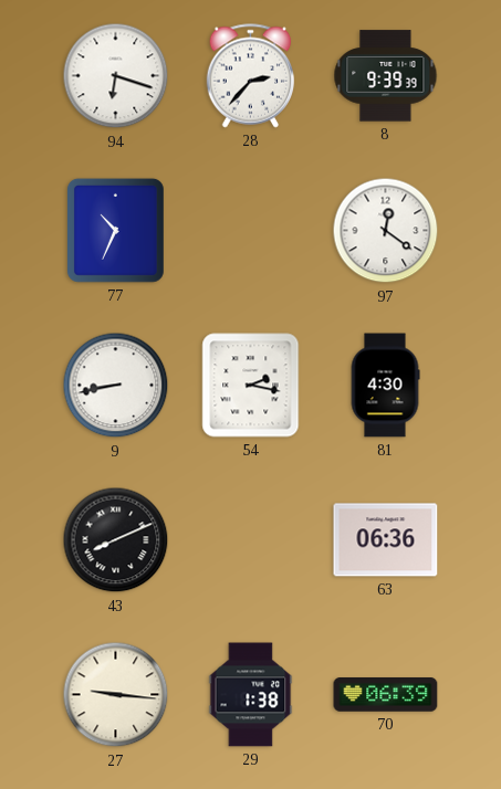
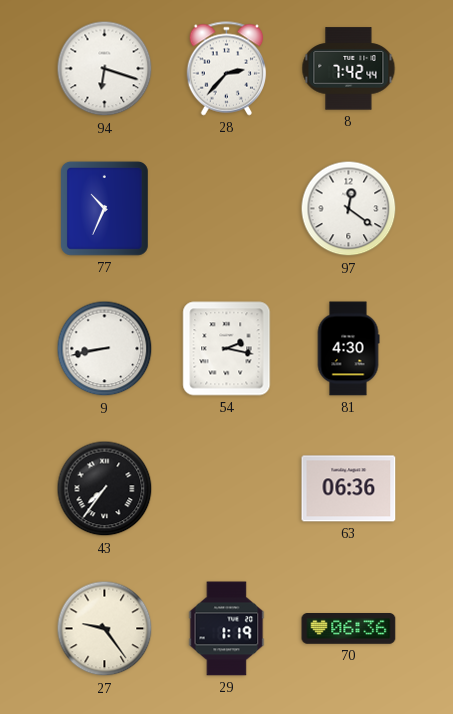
8: 9:39 -> 7:42 (349, 69)
43: 8:11 -> 7:36 (105, 489)
27: 9:16 -> 9:24 (105, 629)
29: 1:38 -> 1:19 (227, 629)
70: 06:39 -> 06:36 (349, 629)
